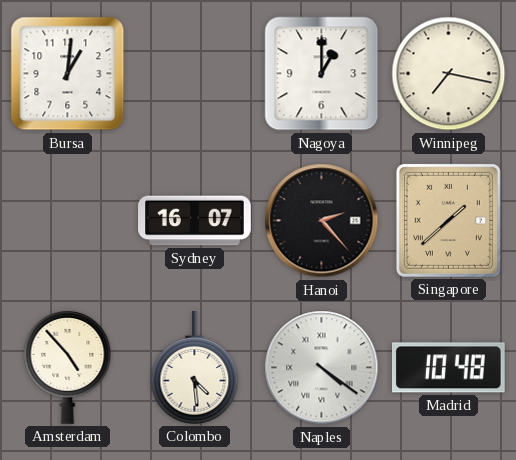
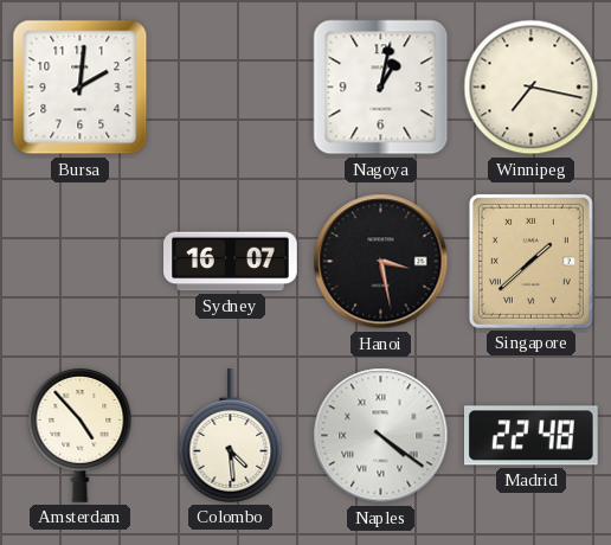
Bursa: 1:01 -> 2:01 (81, 88)
Nagoya: 1:00 -> 1:02 (381, 88)
Hanoi: 2:23 -> 3:28 (381, 262)
Madrid: 10:48 -> 22:48 (532, 436)
